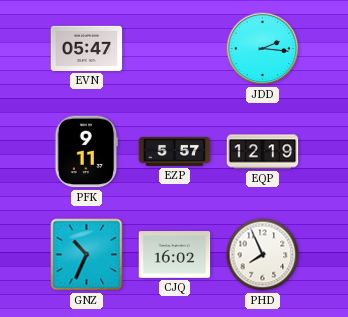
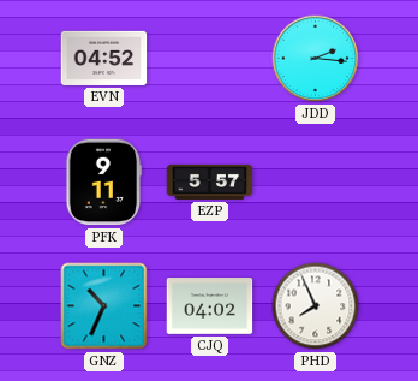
EVN: 05:47 -> 04:52 (104, 58)
EQP: 12:19 -> none (263, 152)
CJQ: 16:02 -> 04:02 (210, 306)
